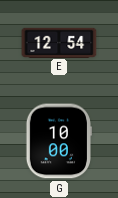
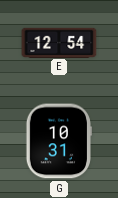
G: 10:00 -> 10:31 (59, 141)
